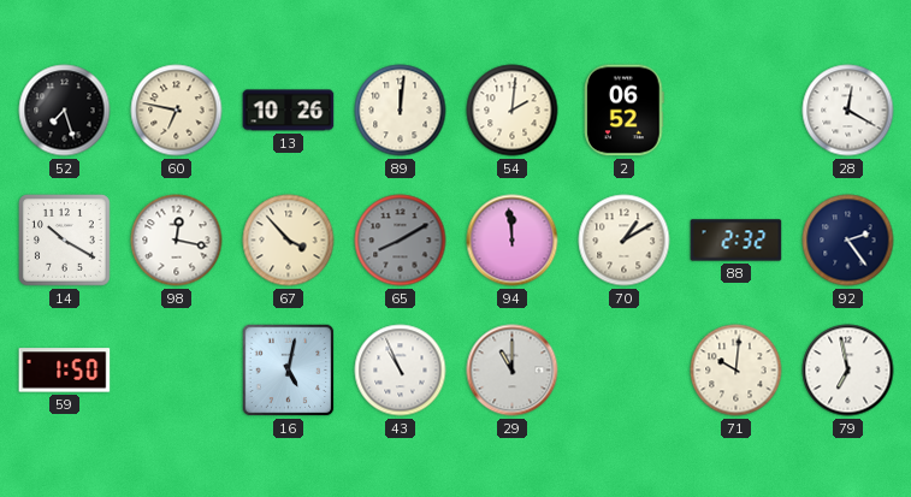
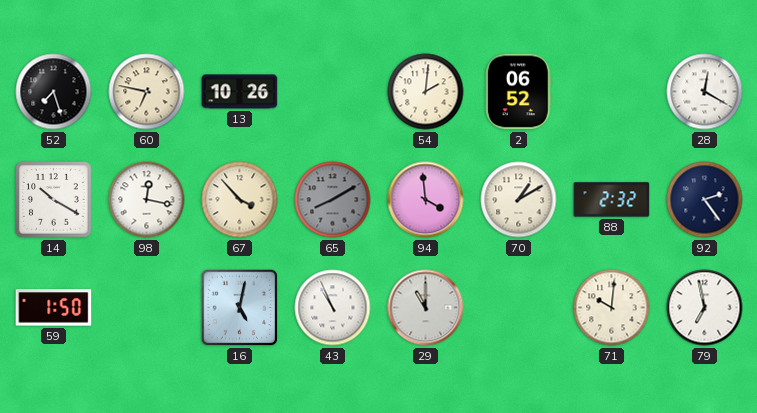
89: 12:01 -> none (401, 111)
94: 11:59 -> 3:59 (426, 200)
